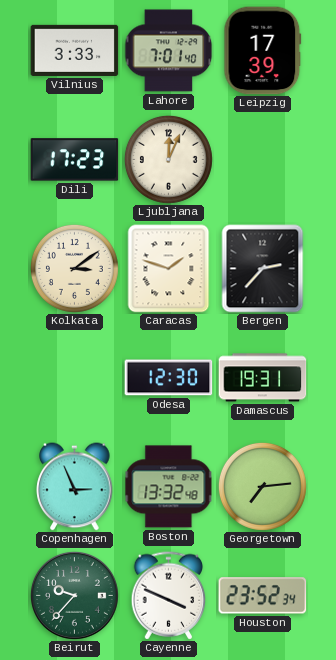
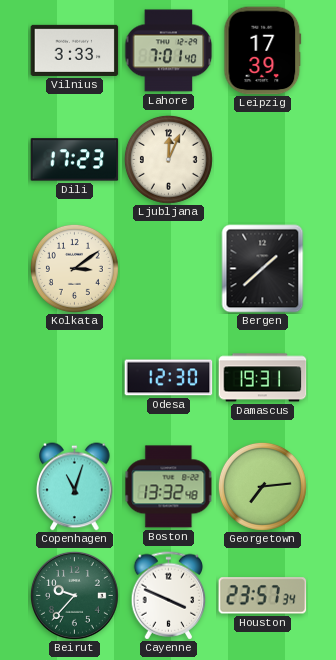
Caracas: 1:48 -> none (169, 269)
Bergen: 2:37 -> 1:38 (263, 269)
Copenhagen: 2:56 -> 11:03 (75, 487)
Houston: 23:52 -> 23:57 (263, 596)
